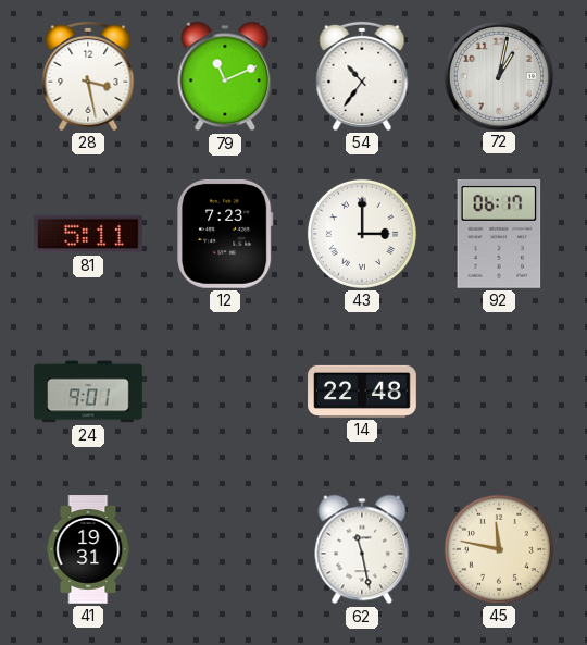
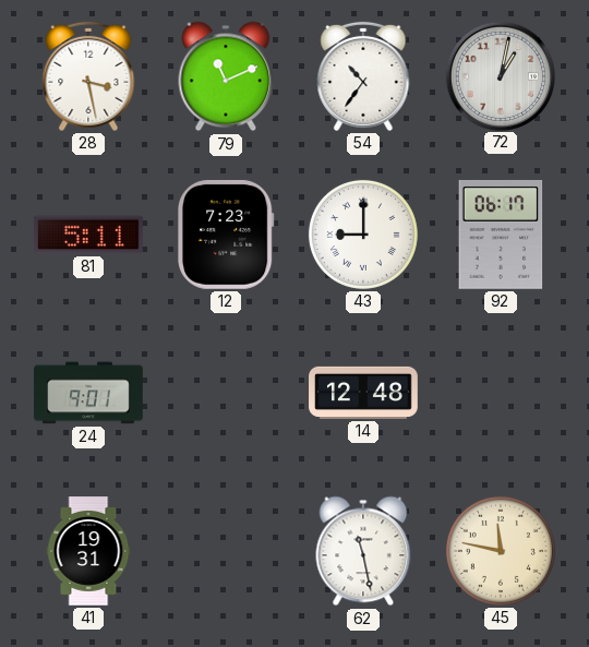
43: 3:00 -> 9:00 (363, 235)
14: 22:48 -> 12:48 (363, 393)
